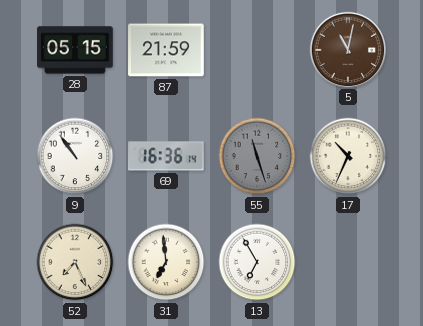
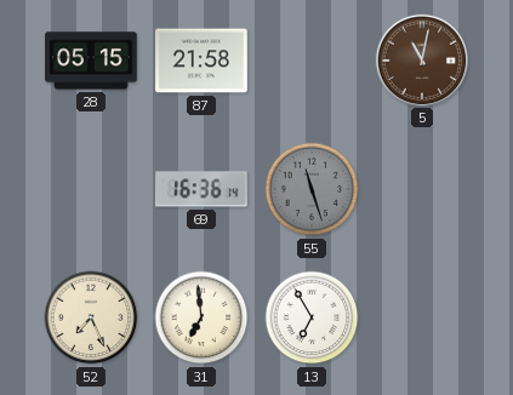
87: 21:59 -> 21:58 (201, 61)
9: 10:54 -> none (75, 156)
17: 10:34 -> none (348, 156)
